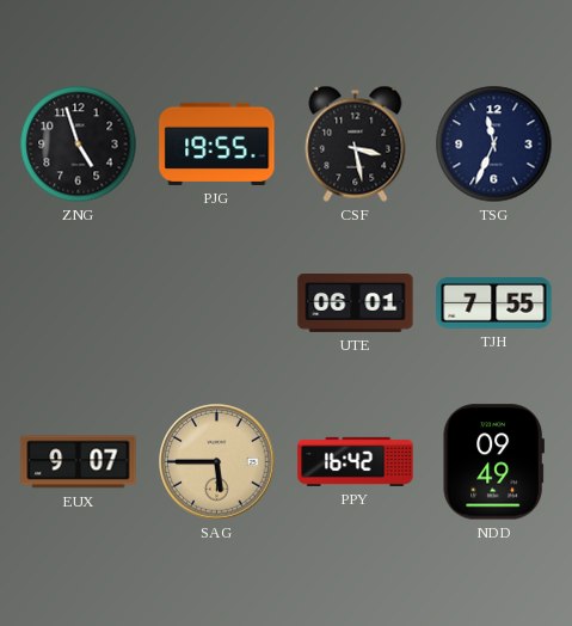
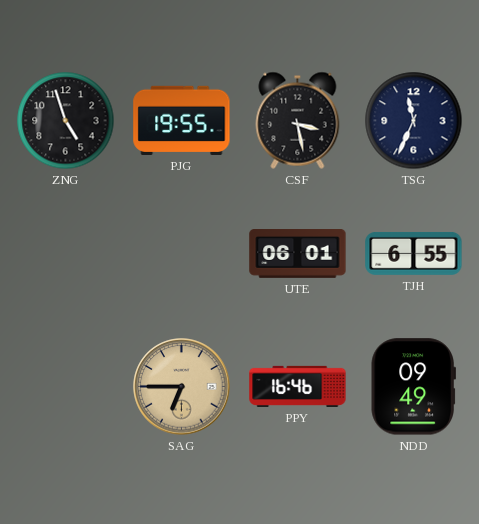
TJH: 7:55 -> 6:55 (414, 253)
EUX: 9:07 -> none (79, 462)
SAG: 5:45 -> 6:45 (182, 387)
PPY: 16:42 -> 16:46 (298, 386)
